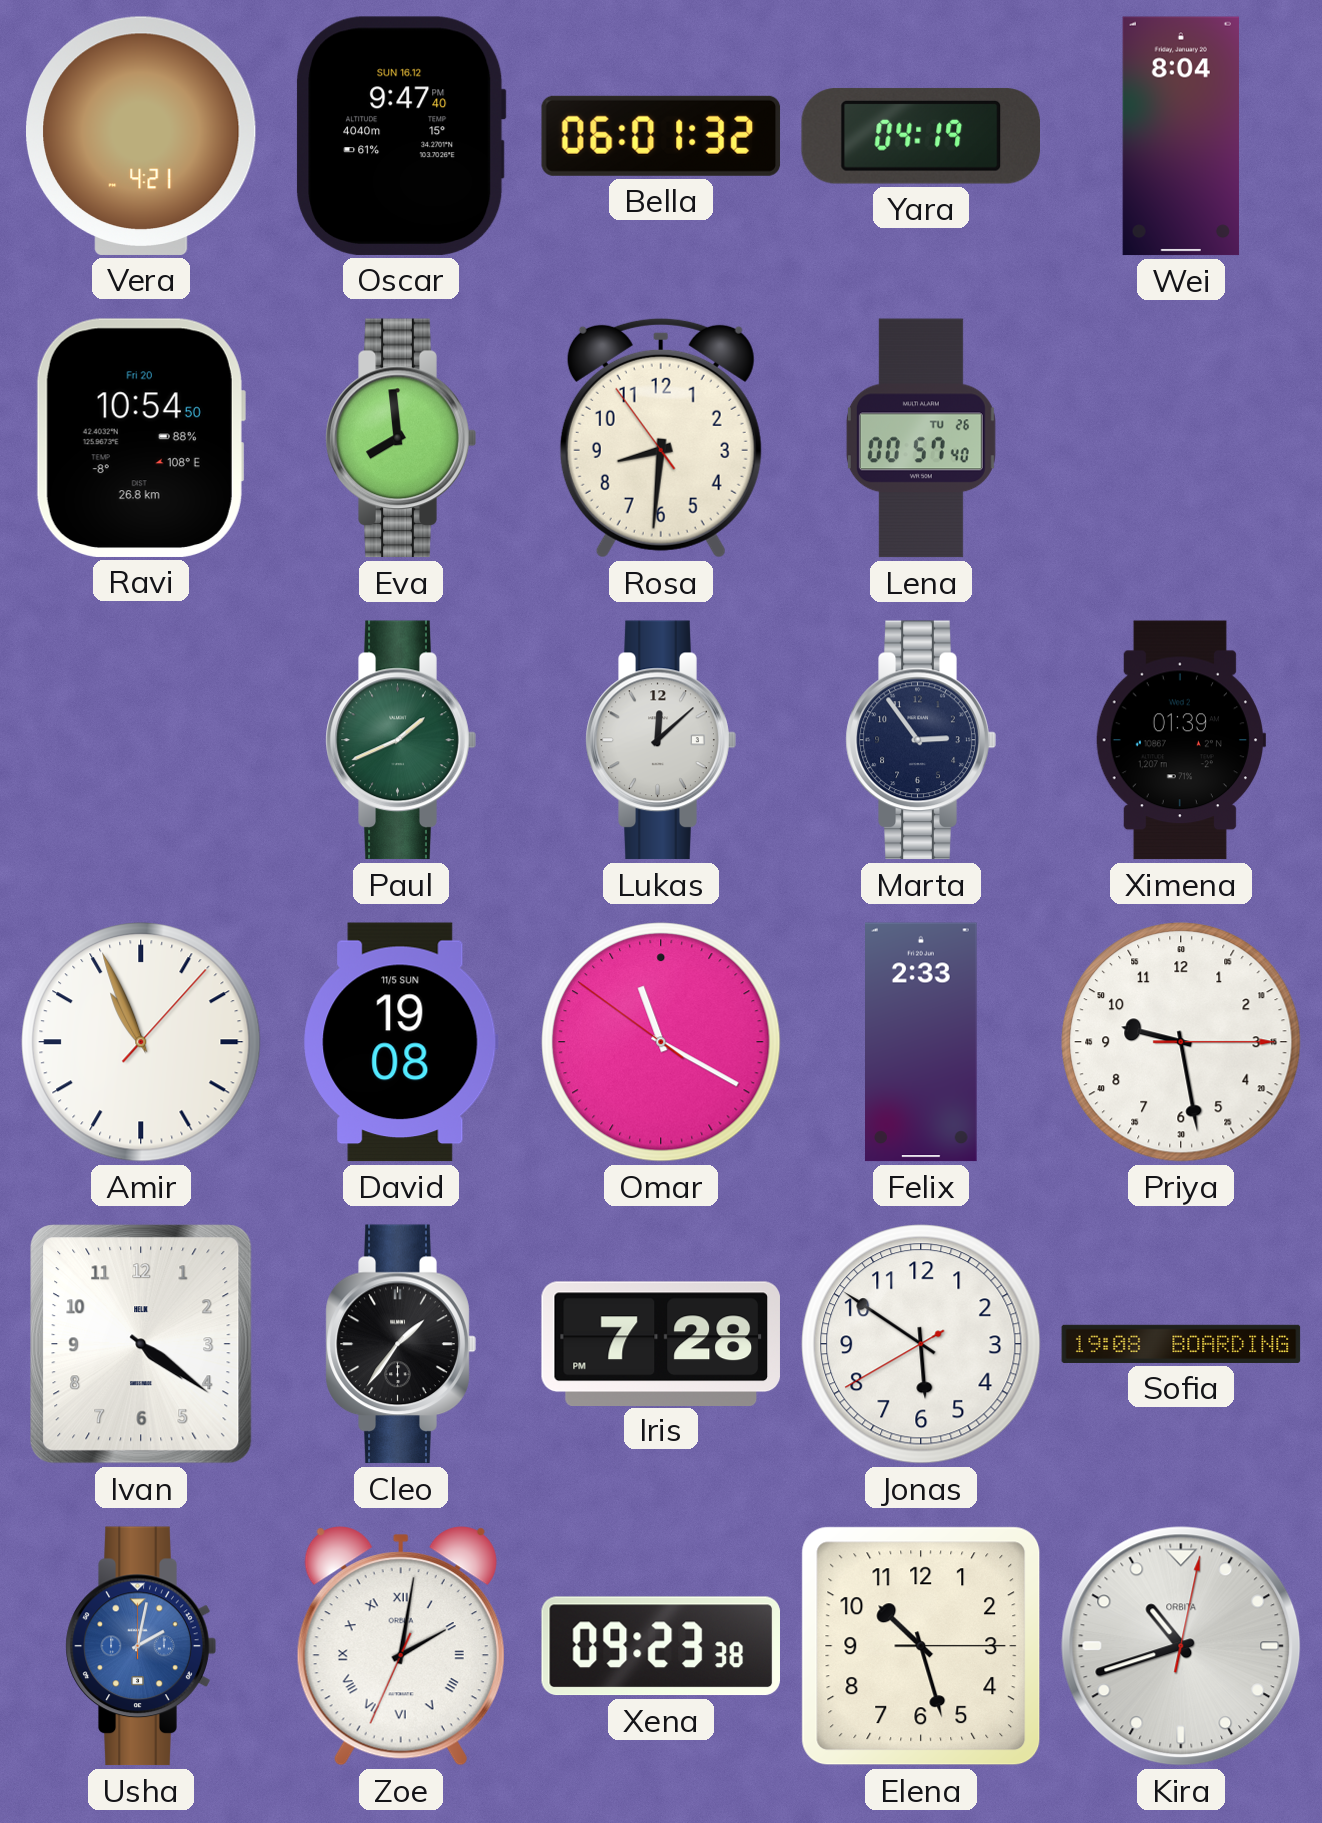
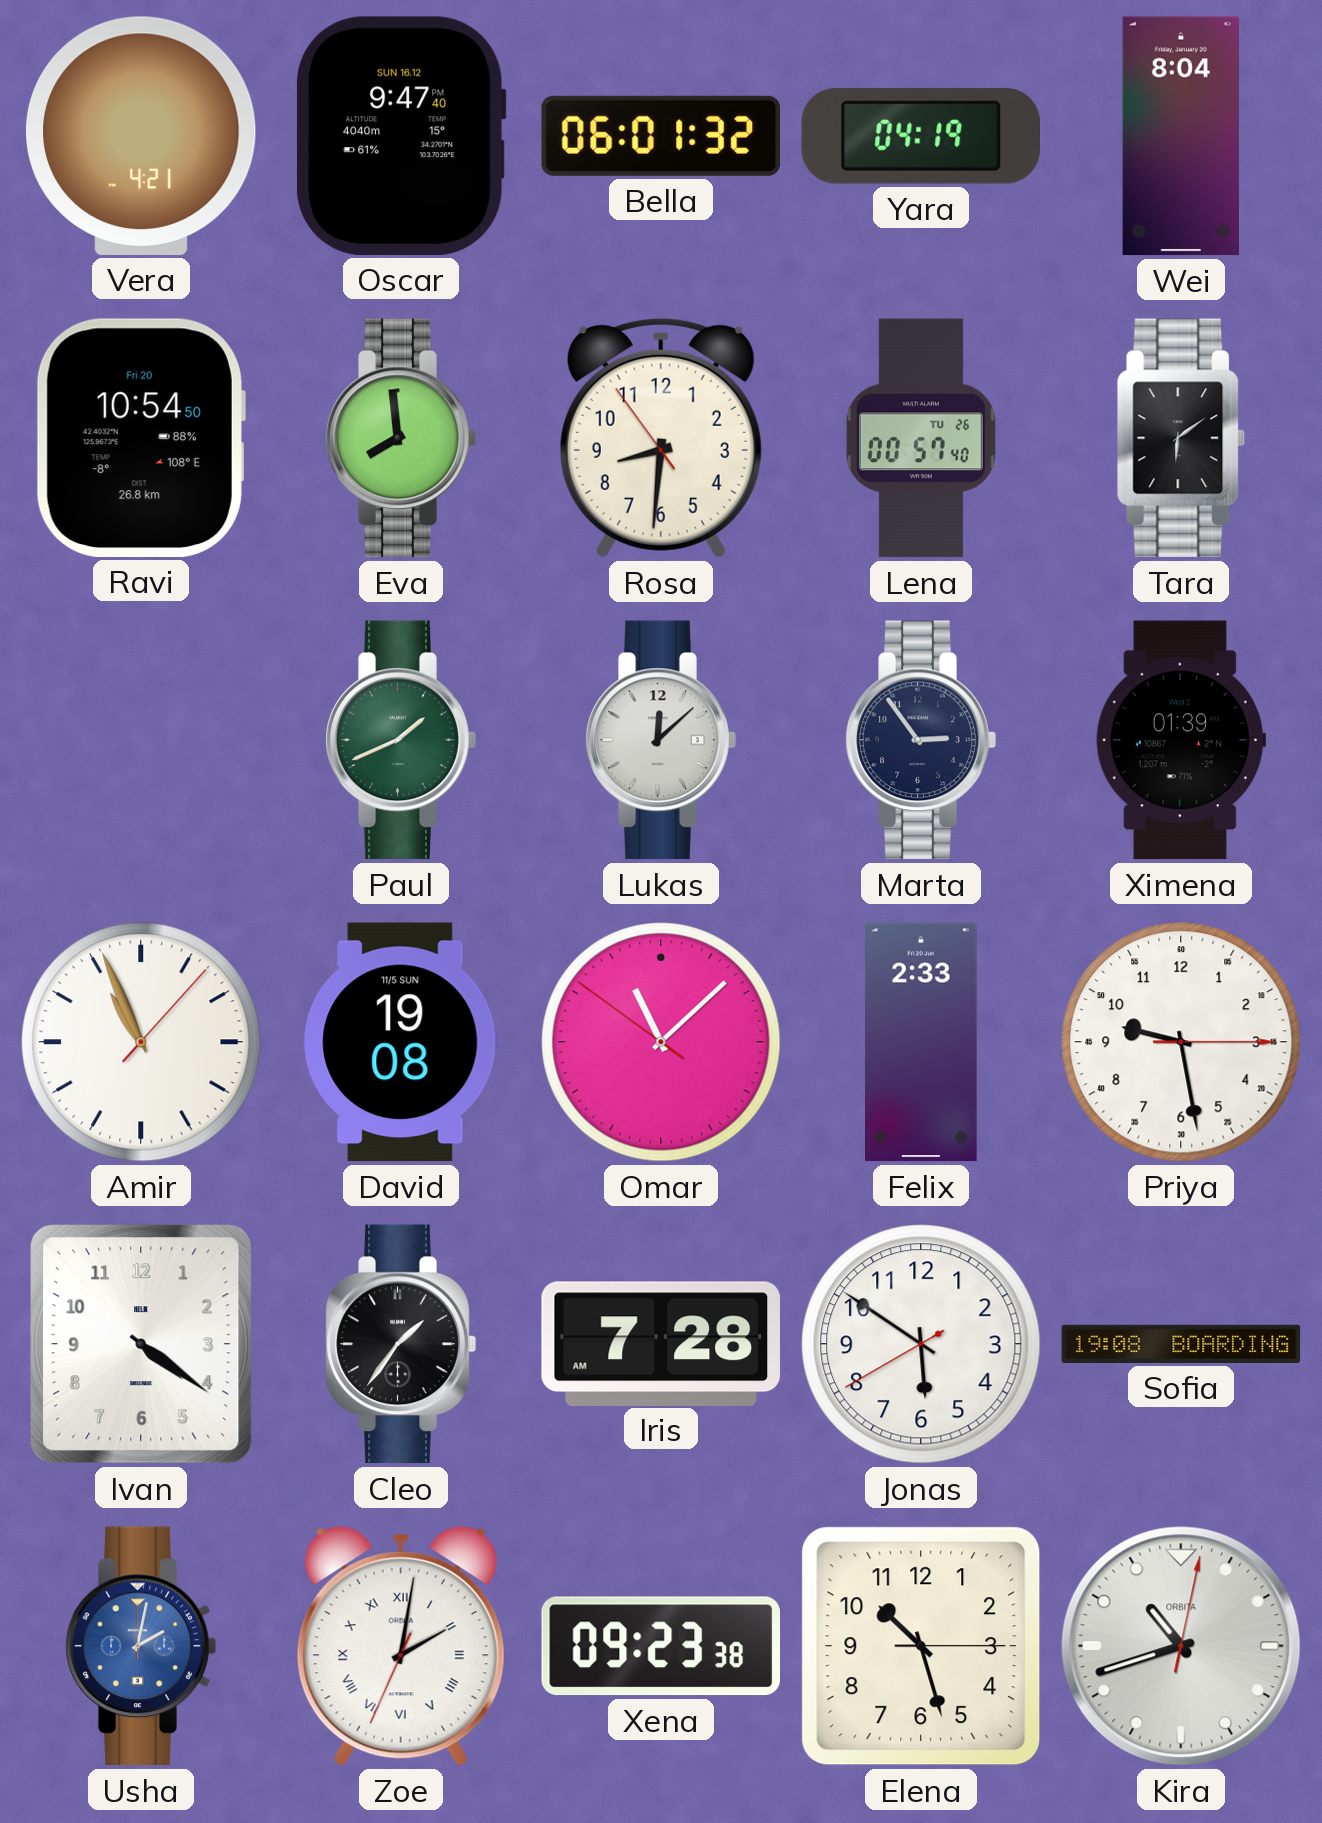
Tara: none -> 6:09 (1181, 438)
Omar: 11:19 -> 11:07 (661, 1042)
Iris: 7:28 PM -> 7:28 AM (661, 1343)
